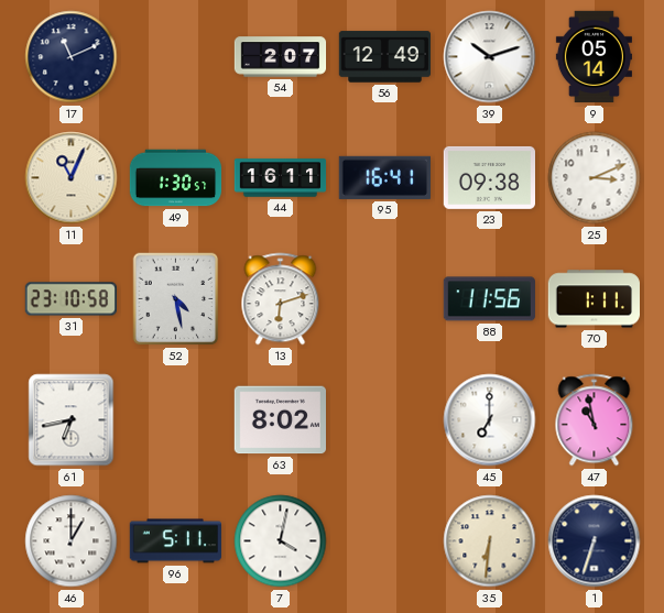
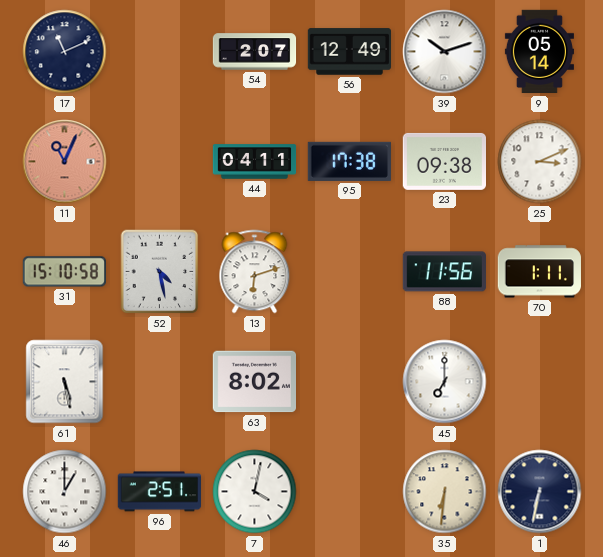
11 dial: cream -> salmon (65, 162)
49: 1:30 -> none (176, 178)
44: 16:11 -> 04:11 (255, 162)
95: 16:41 -> 17:38 (349, 161)
31: 23:10 -> 15:10 (64, 272)
61: 6:43 -> 5:28 (65, 382)
47: 10:58 -> none (595, 420)
96: 5:11 -> 2:51 (159, 492)
1: 6:33 -> 6:32 (540, 492)
